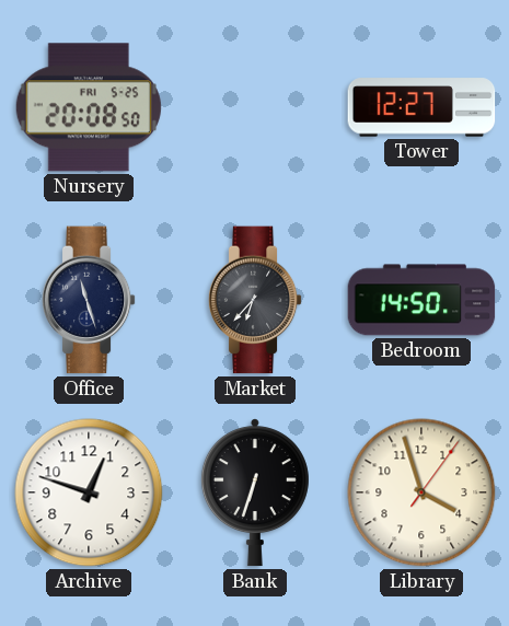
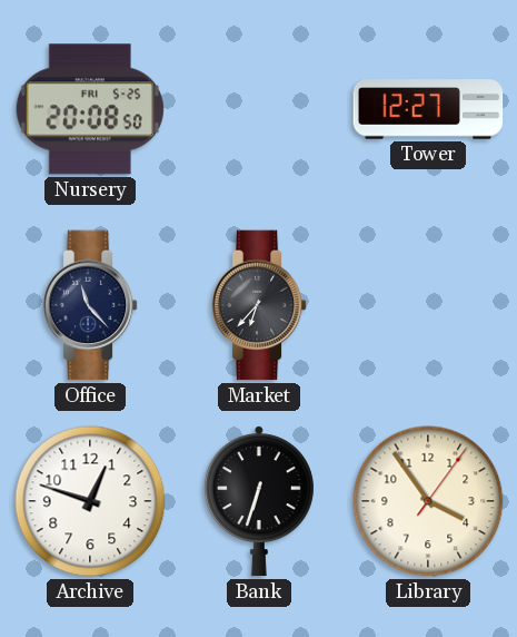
Office: 11:27 -> 11:23 (90, 305)
Bedroom: 14:50 -> none (421, 300)
Library: 3:57 -> 3:54 (428, 501)
